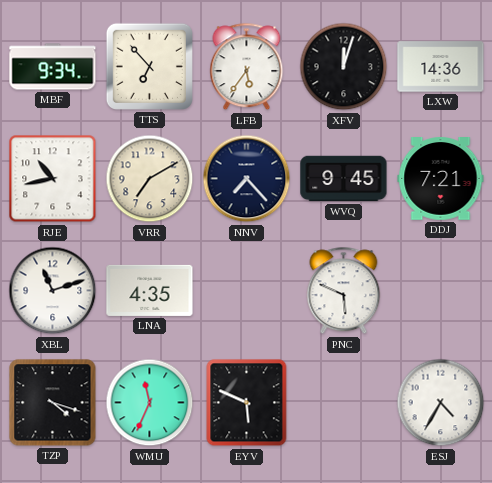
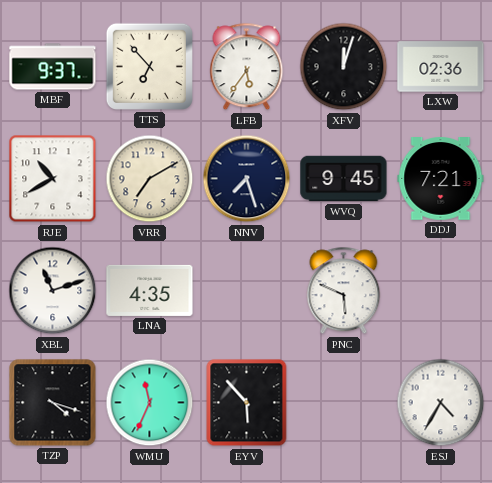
MBF: 9:34 -> 9:37 (53, 67)
LXW: 14:36 -> 02:36 (441, 67)
RJE: 10:43 -> 10:40 (53, 179)
NNV: 7:23 -> 7:27 (247, 179)
EYV: 5:49 -> 5:53 (247, 403)
